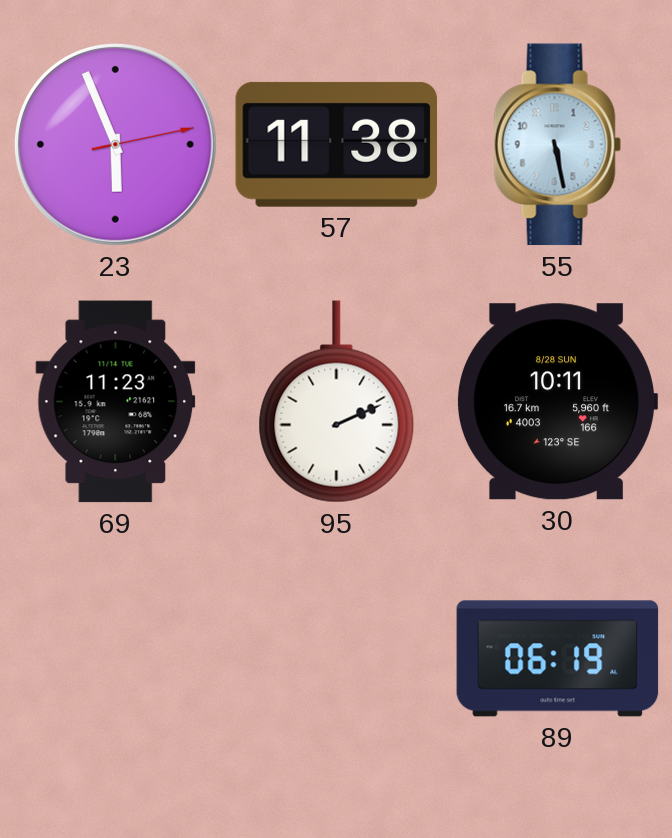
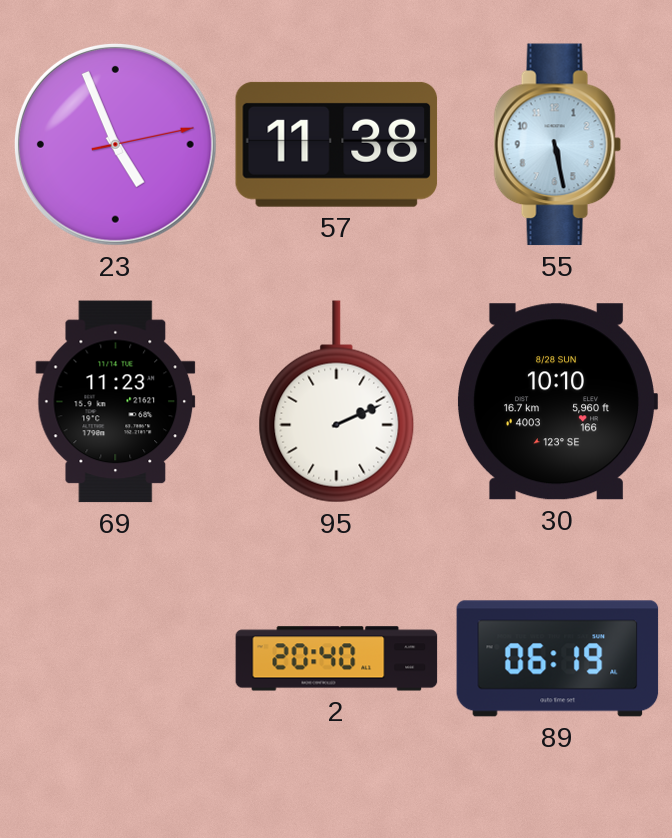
23: 5:56 -> 4:56 (115, 144)
30: 10:11 -> 10:10 (556, 402)
2: none -> 20:40 (337, 659)
